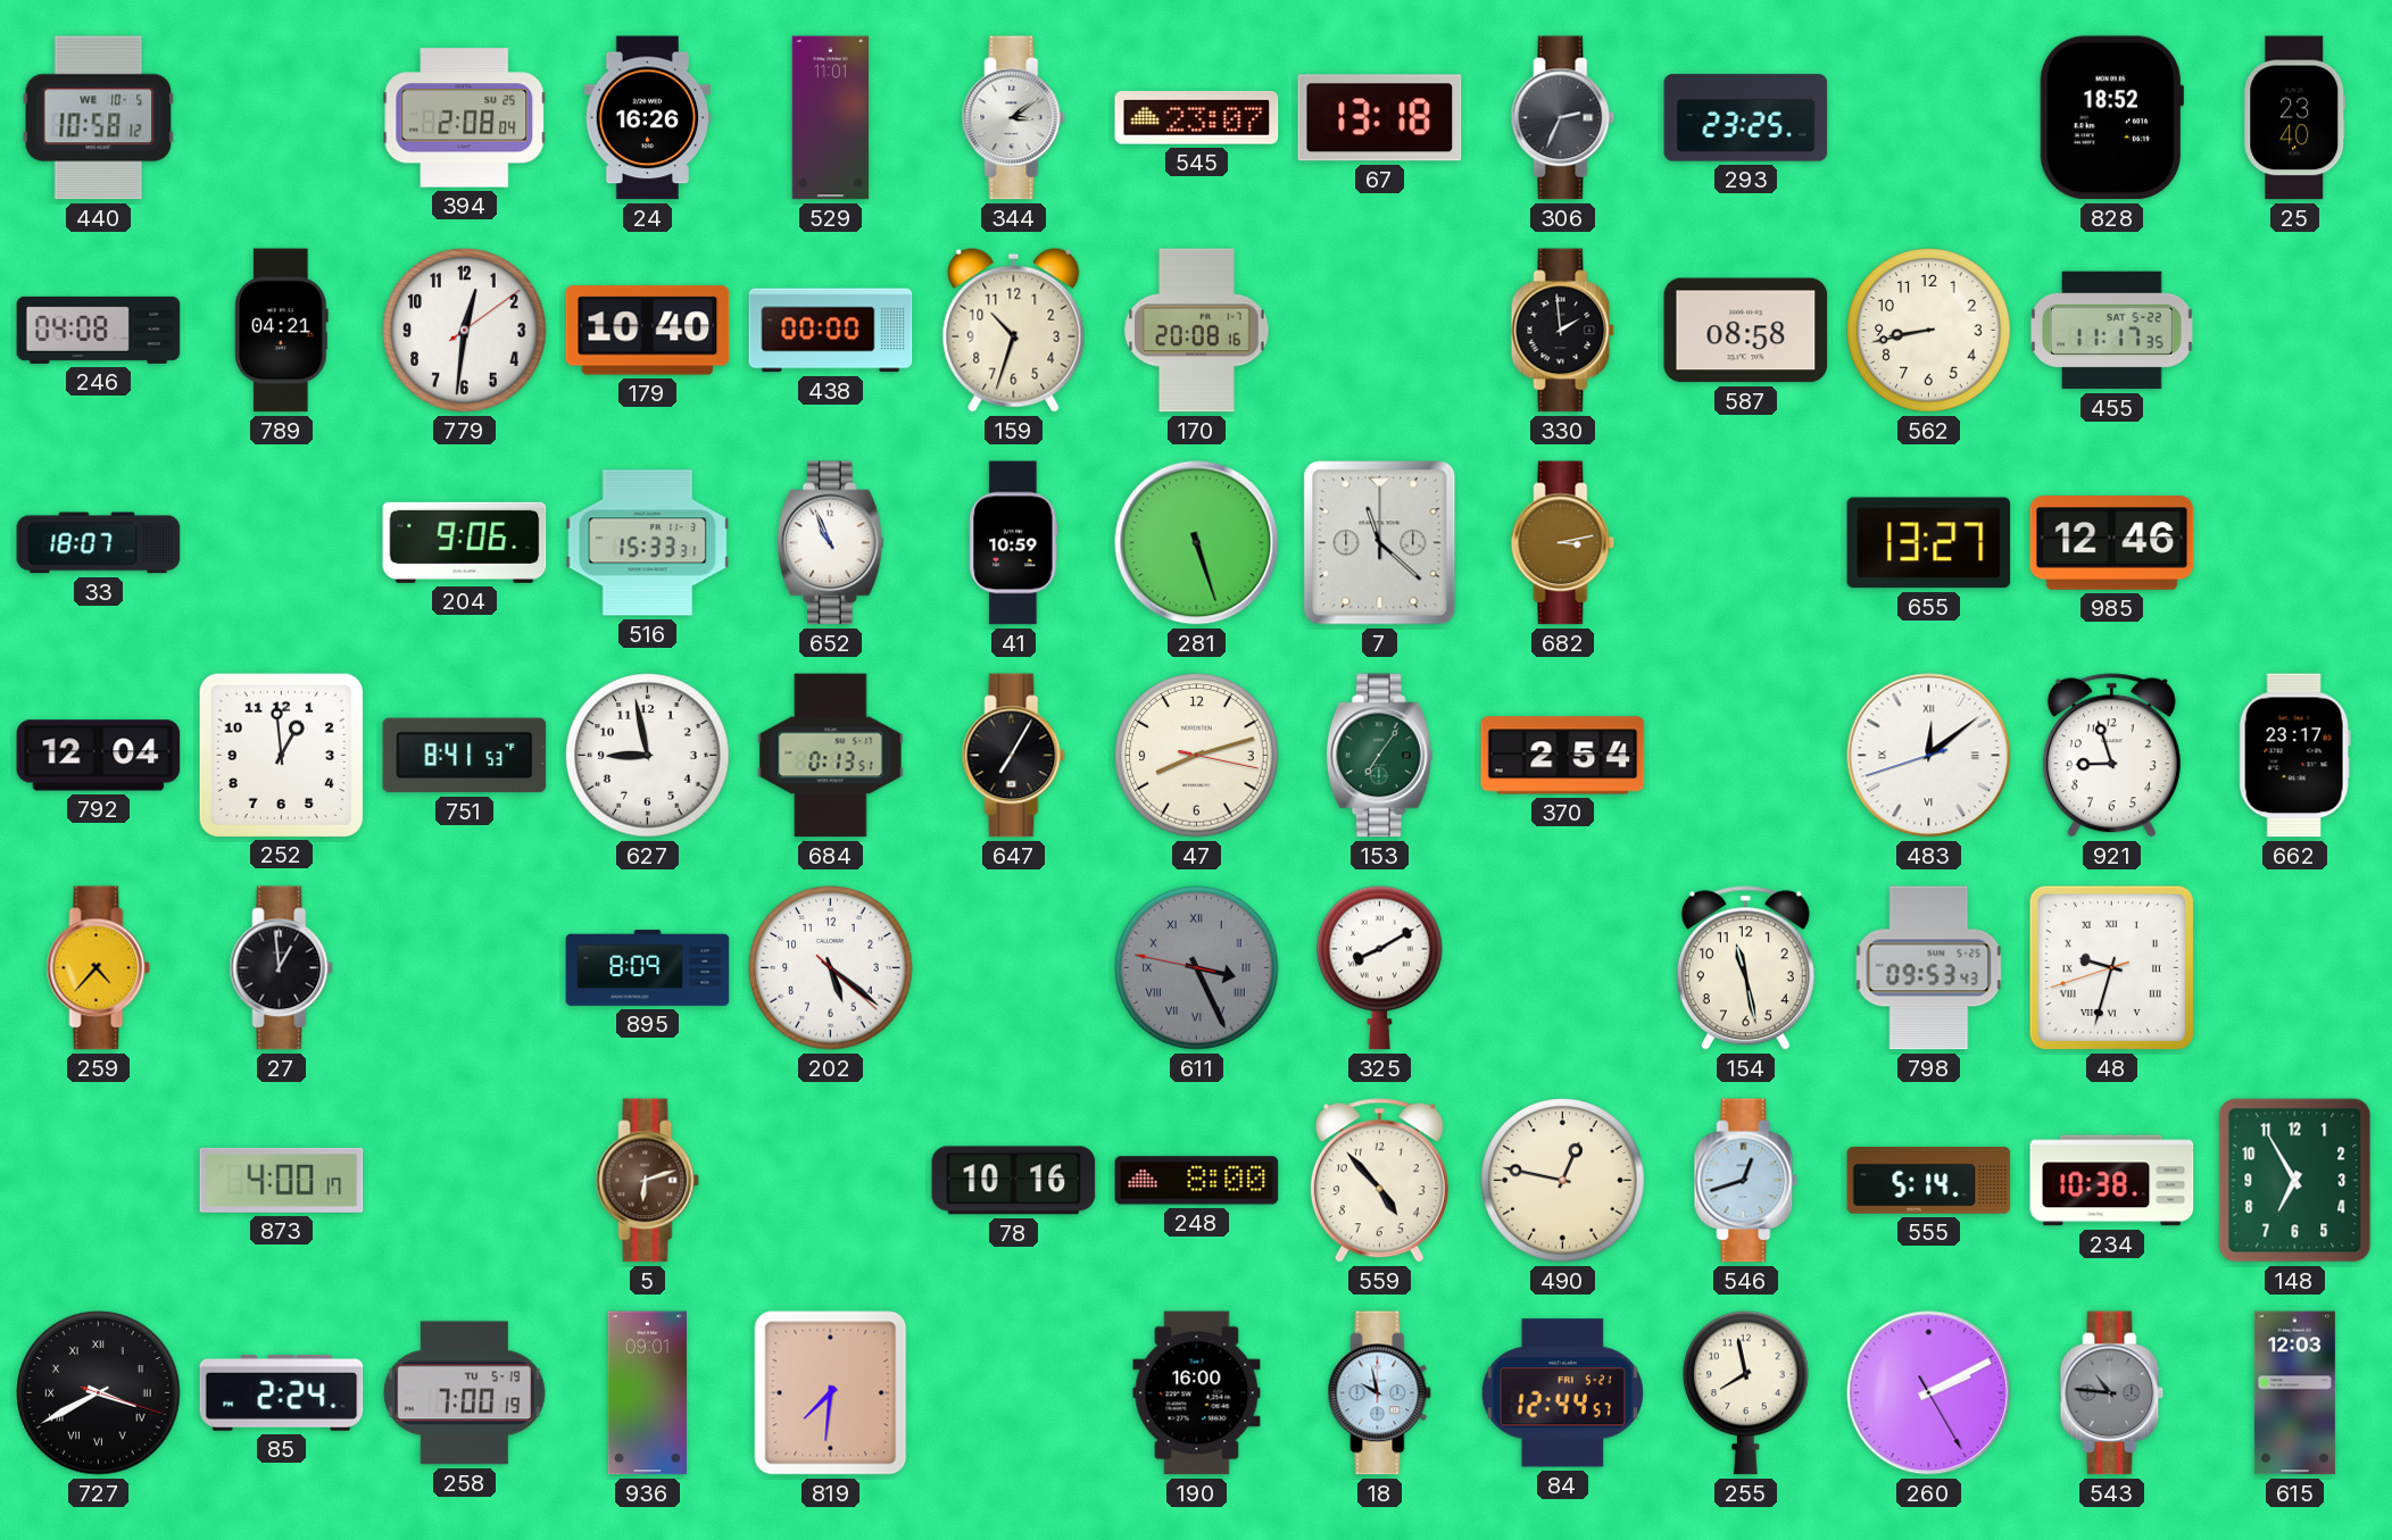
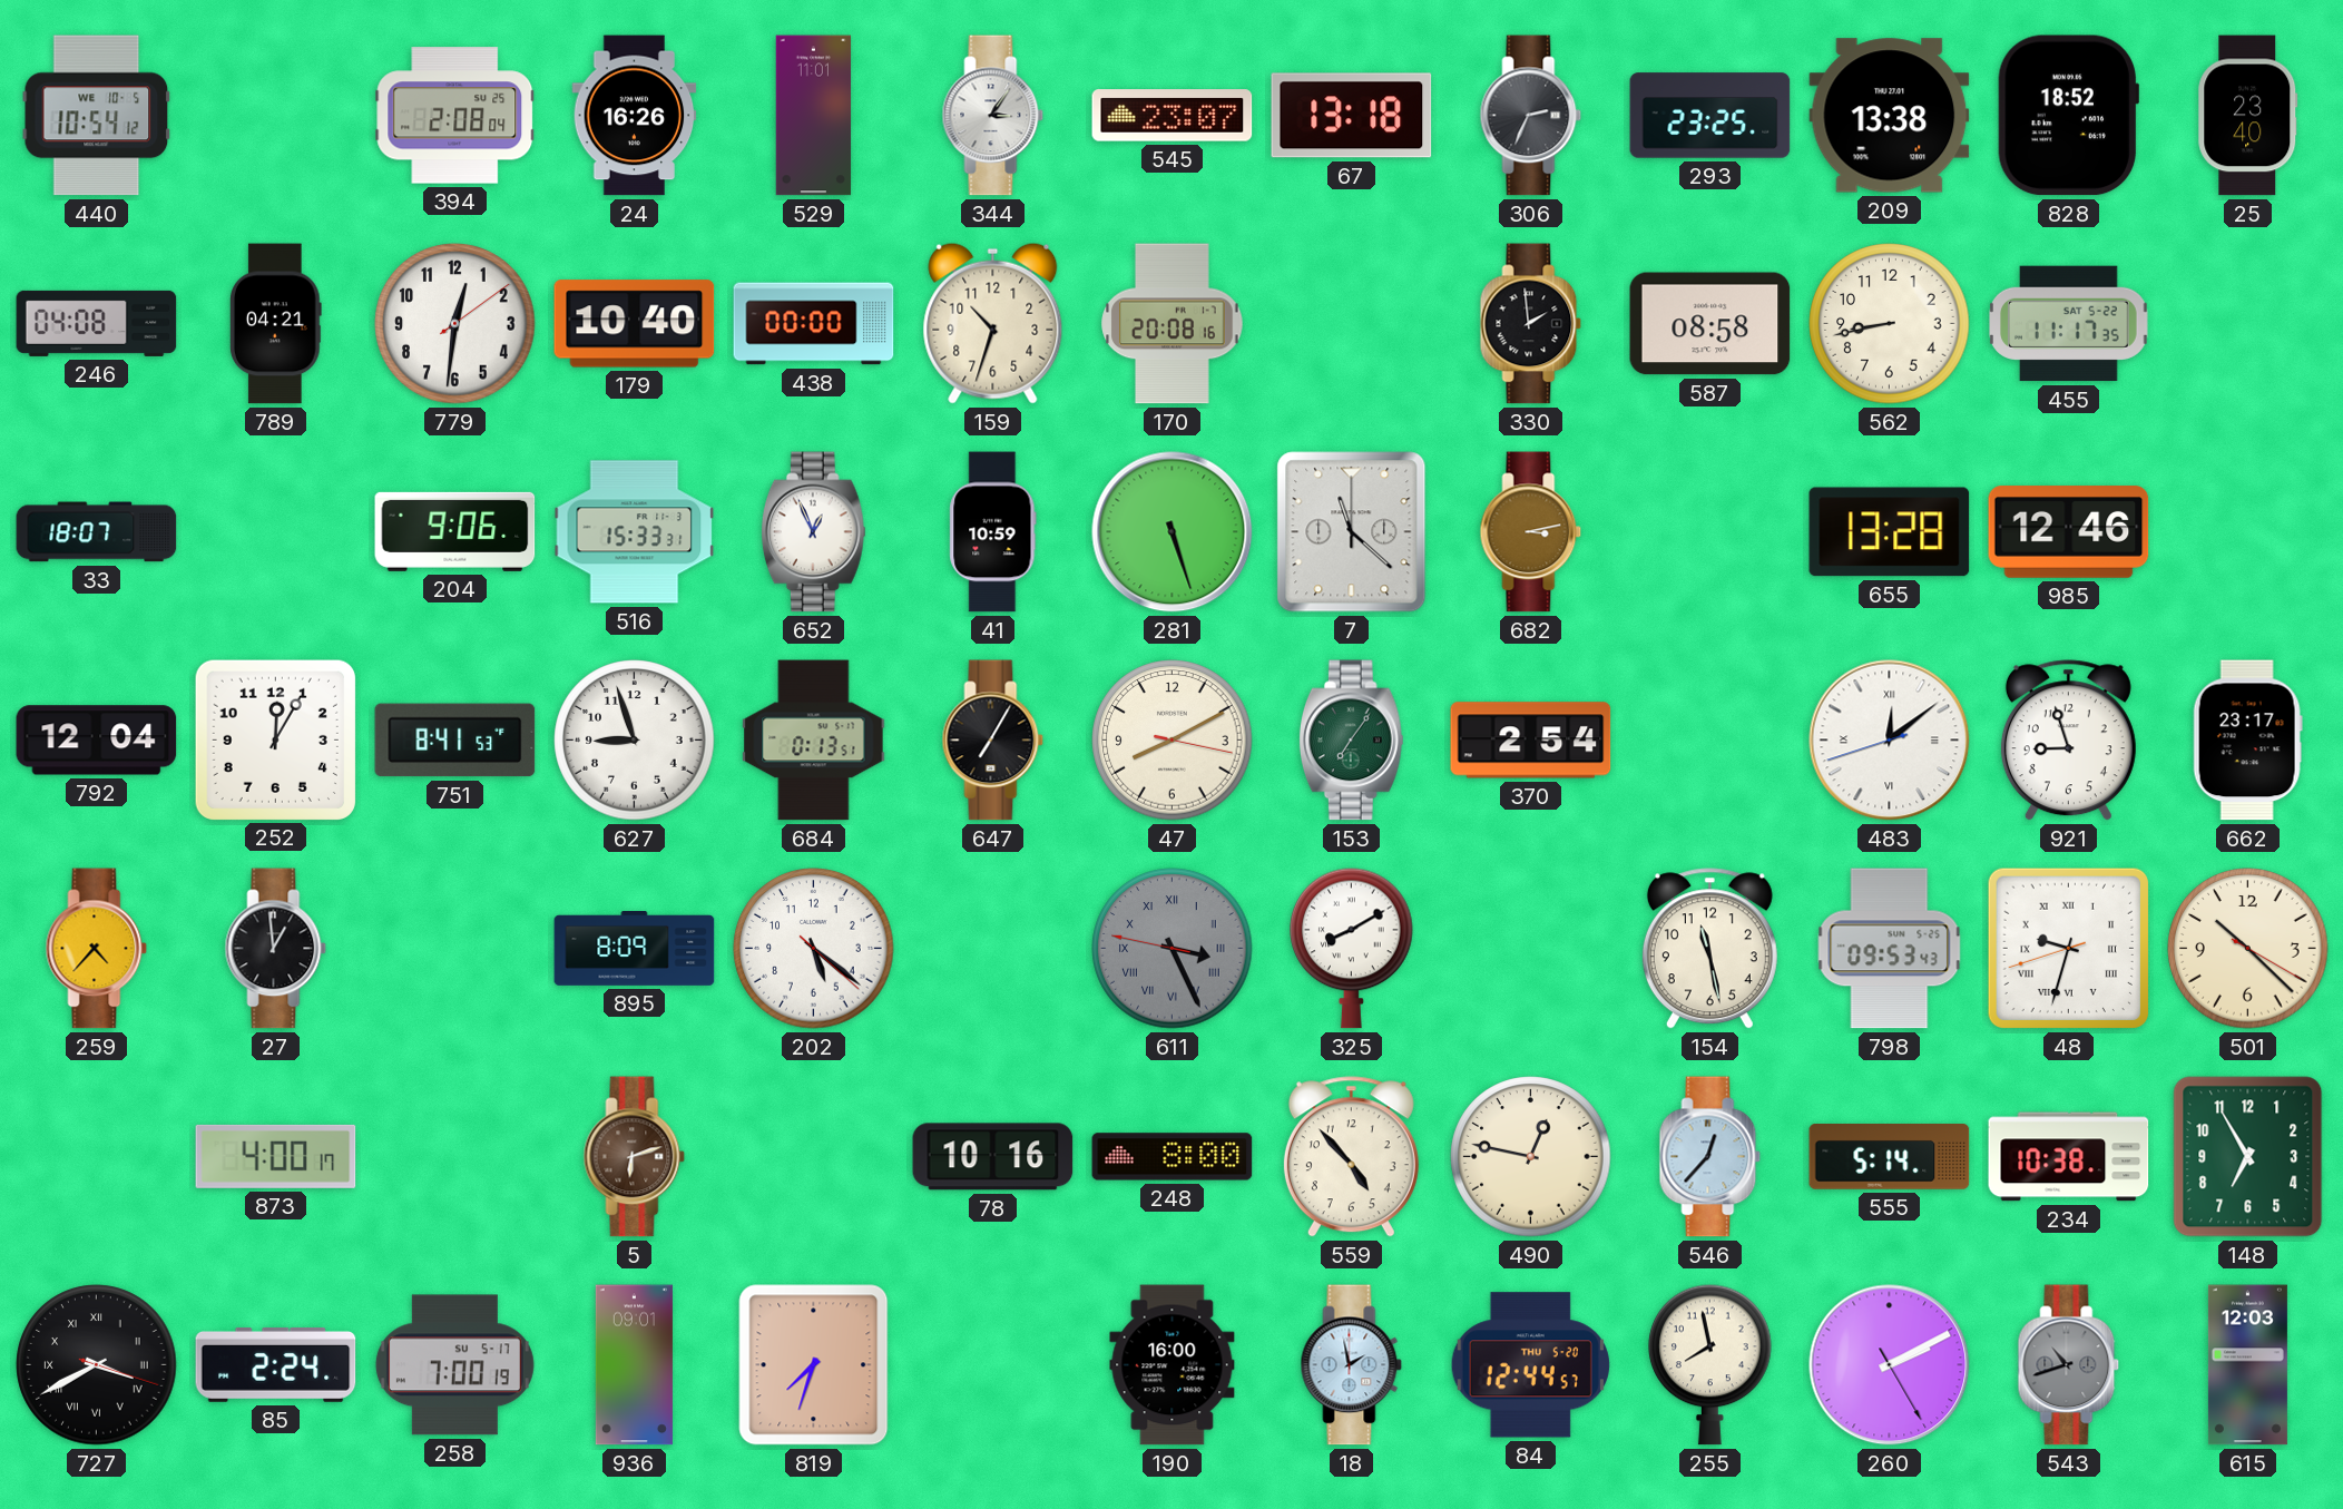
440: 10:58 -> 10:54 (97, 116)
344: 3:09 -> 3:06 (993, 116)
209: none -> 13:38 (1890, 116)
652: 10:56 -> 12:56 (813, 532)
655: 13:27 -> 13:28 (1890, 532)
252: 12:59 -> 12:05 (275, 739)
627: 8:58 -> 8:57 (635, 741)
47: 8:12 -> 8:10 (1173, 741)
501: none -> 10:22 (2248, 949)
546: 12:42 -> 12:37 (1710, 1157)
258 date: TU 5-19 -> SU 5-17 (454, 1365)
819: 7:31 -> 7:33 (814, 1365)
18: 9:58 -> 1:58 (1352, 1365)
84 date: FRI 5-21 -> THU 5-20 (1530, 1365)
543: 10:46 -> 10:42 (2069, 1365)
